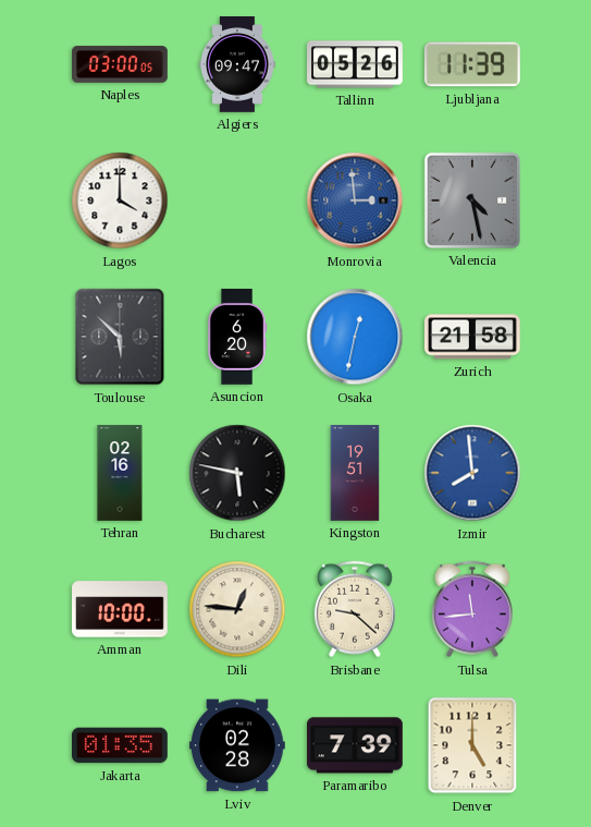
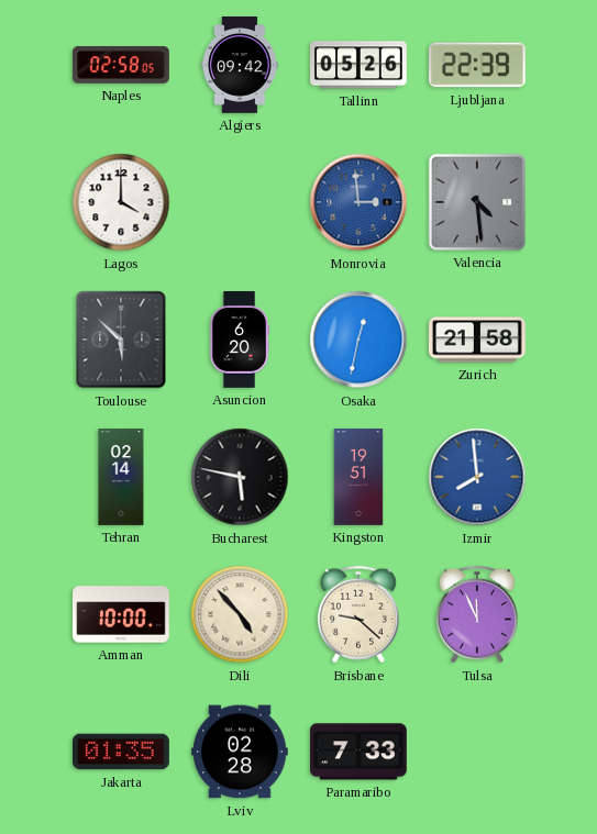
Naples: 03:00 -> 02:58 (121, 65)
Algiers: 09:47 -> 09:42 (240, 66)
Ljubljana: 11:39 -> 22:39 (477, 65)
Valencia: 4:28 -> 4:29 (477, 202)
Tehran: 02:16 -> 02:14 (121, 477)
Dili: 12:46 -> 4:53 (240, 614)
Tulsa: 11:44 -> 11:56 (477, 614)
Paramaribo: 7:39 -> 7:33 (360, 752)
Denver: 5:00 -> none (472, 745)
